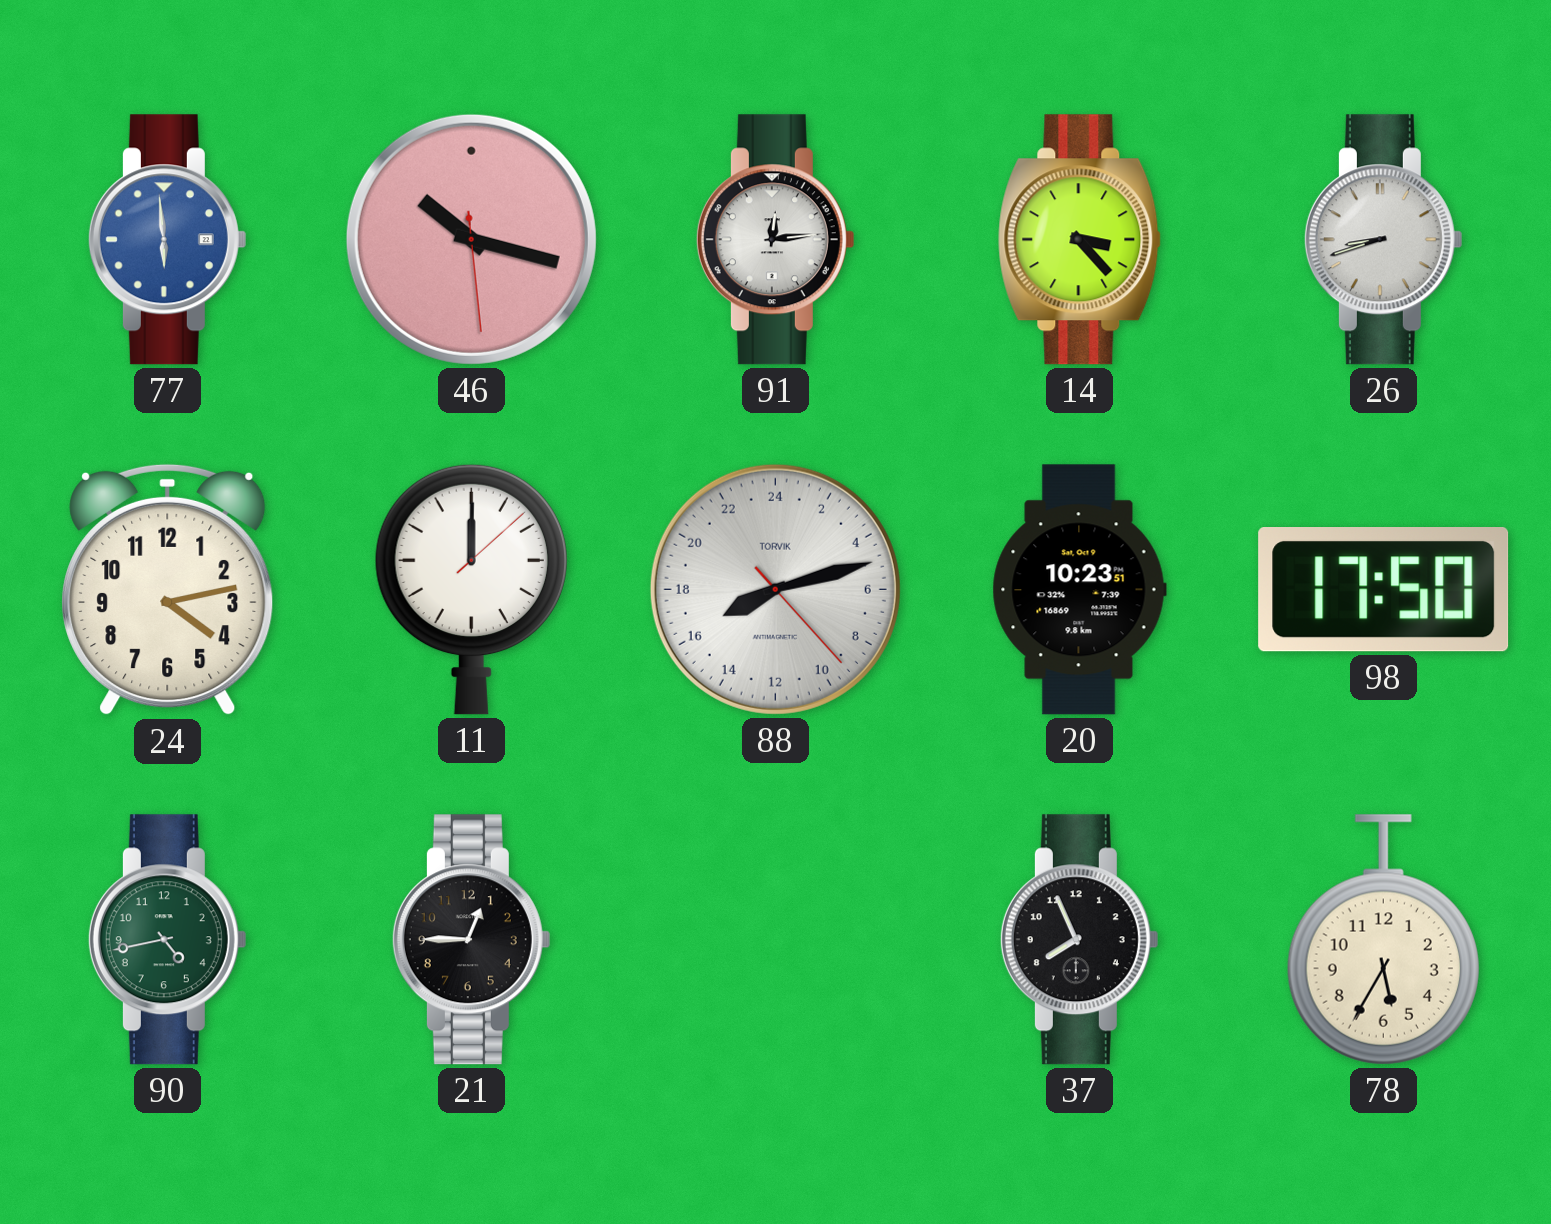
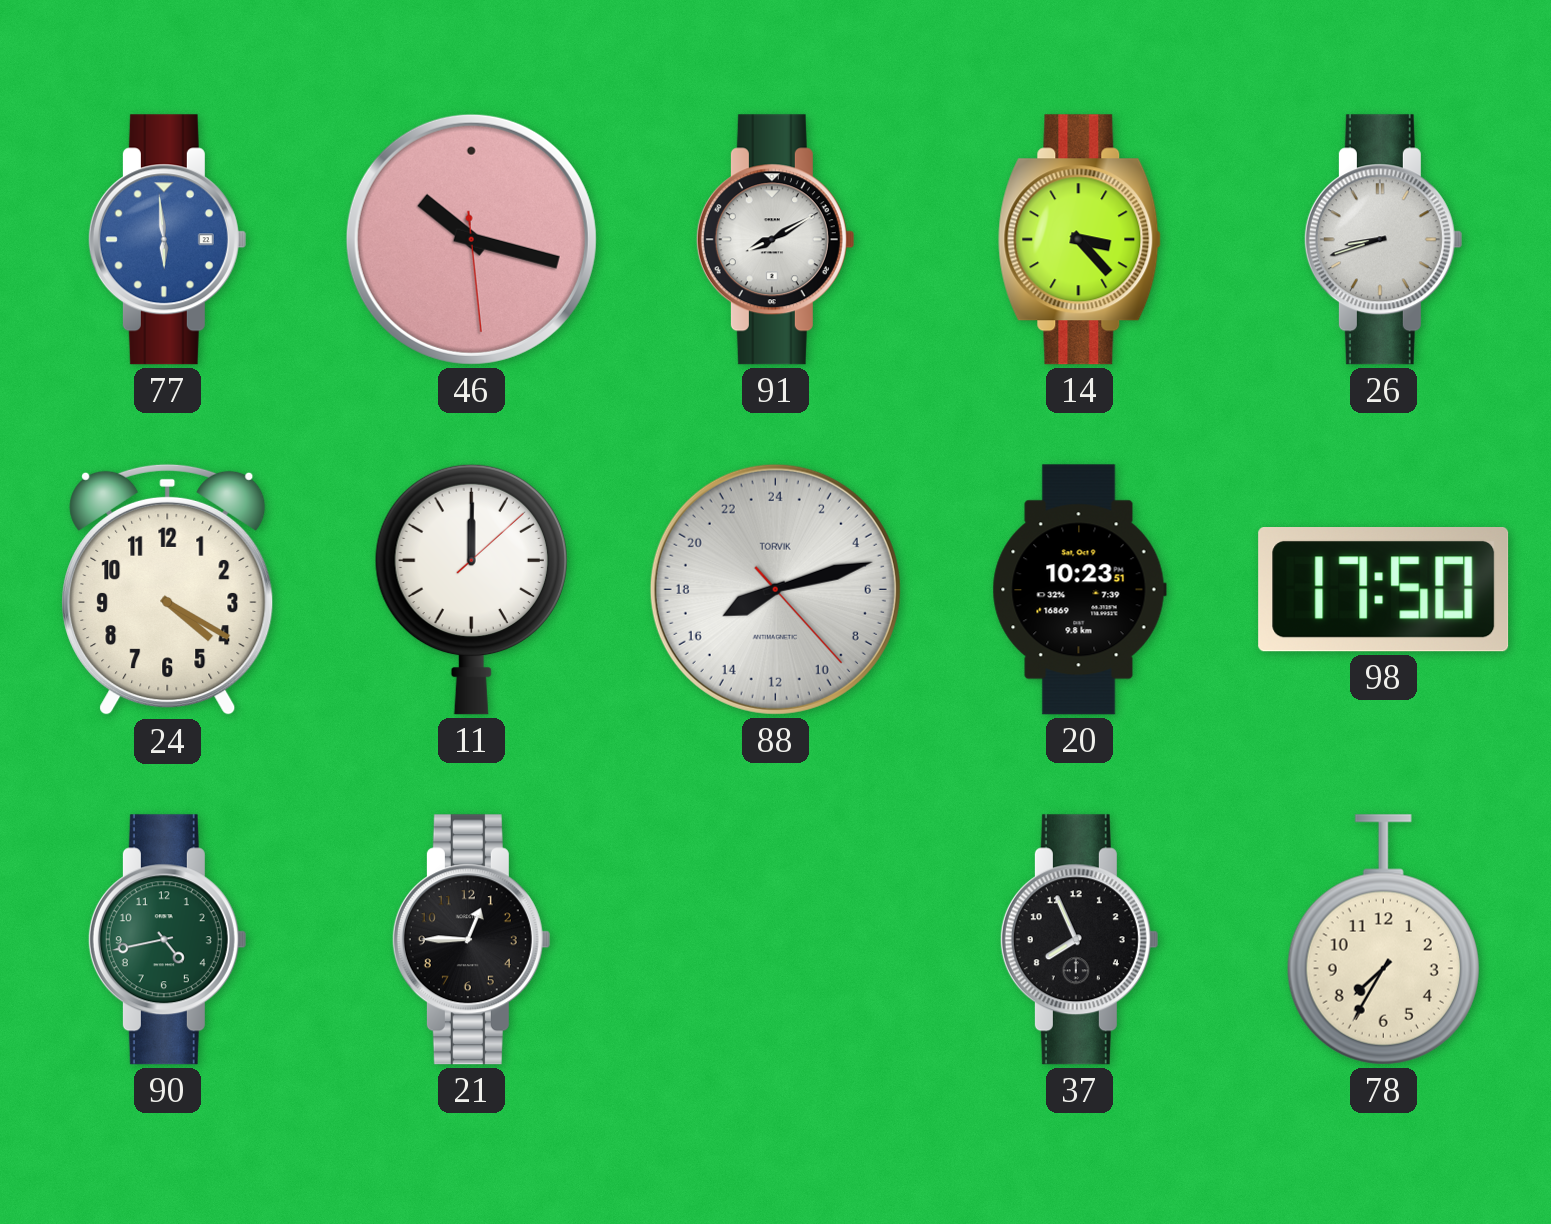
91: 12:14 -> 8:10 (775, 240)
24: 4:13 -> 4:20 (168, 590)
78: 5:35 -> 7:35 (1383, 940)
